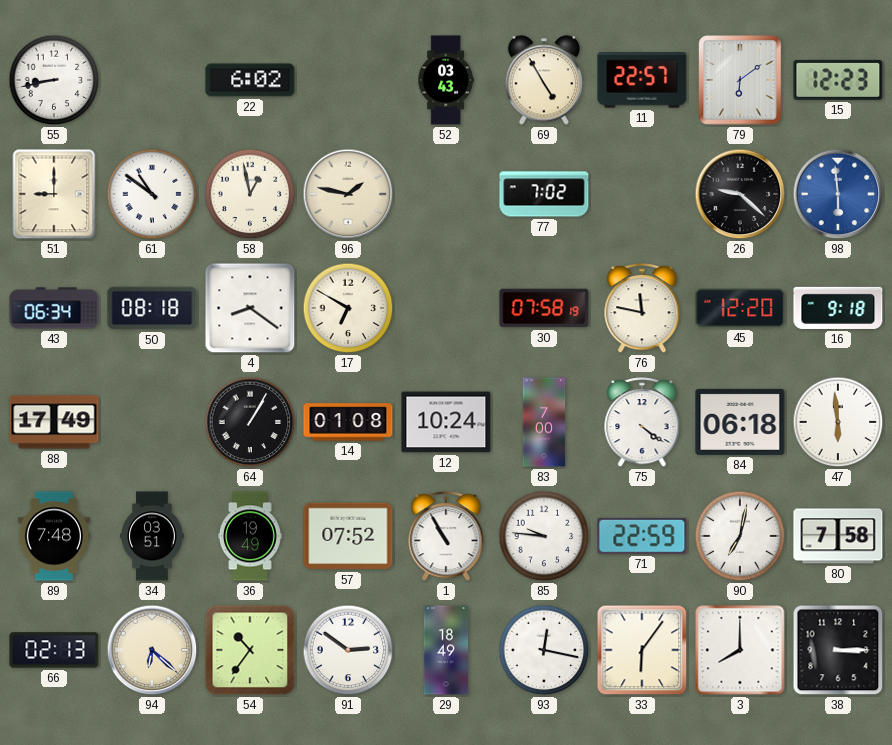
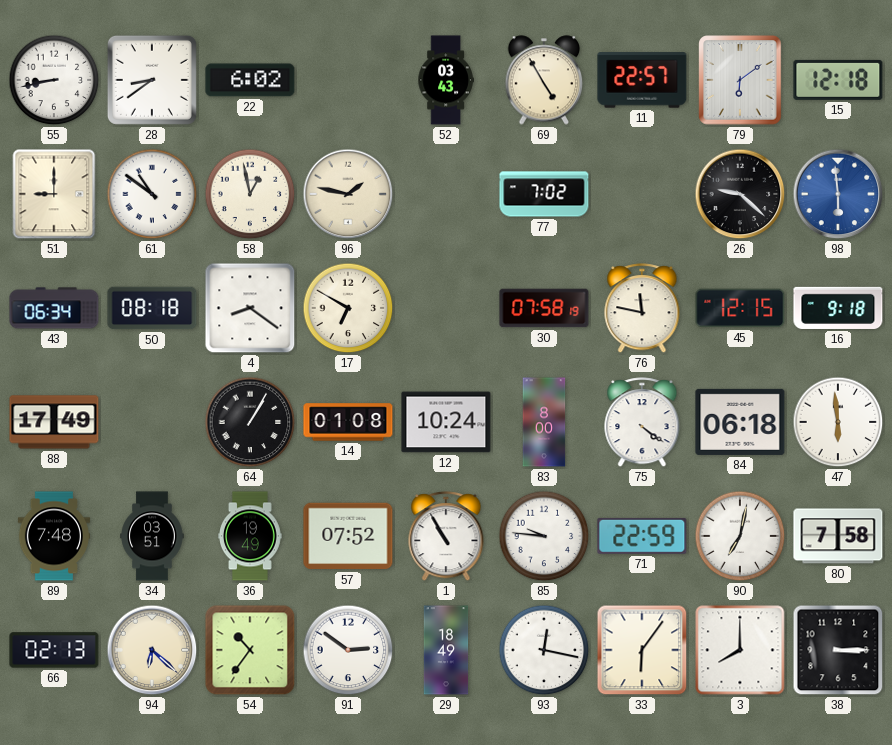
28: none -> 8:39 (152, 80)
15: 12:23 -> 12:18 (838, 80)
45: 12:20 -> 12:15 (740, 308)
83: 7:00 -> 8:00 (544, 422)
